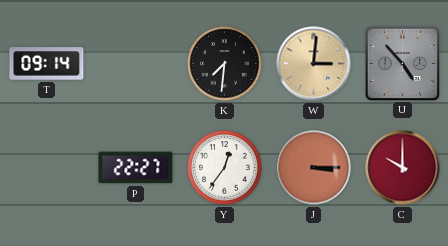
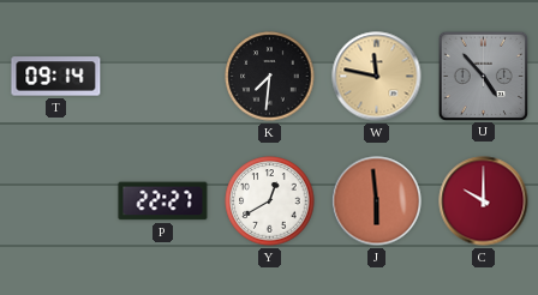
W: 3:01 -> 11:47 (377, 77)
Y: 12:36 -> 12:40 (270, 201)
J: 3:15 -> 5:59 (377, 201)
